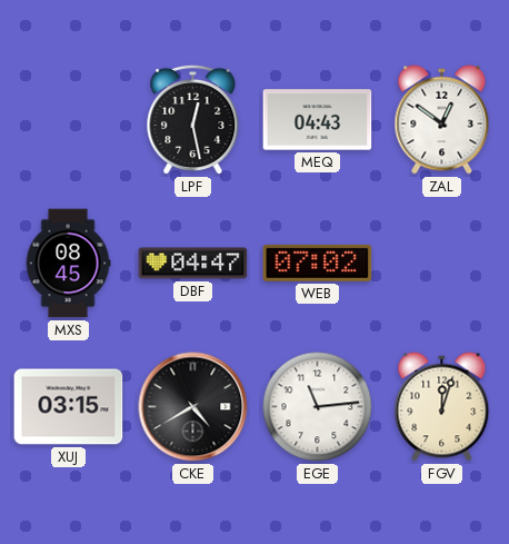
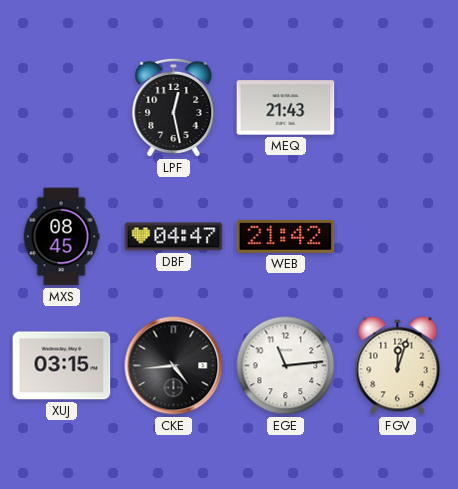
MEQ: 04:43 -> 21:43 (286, 108)
ZAL: 12:51 -> none (442, 120)
WEB: 07:02 -> 21:42 (286, 236)
CKE: 4:40 -> 4:44 (174, 366)
